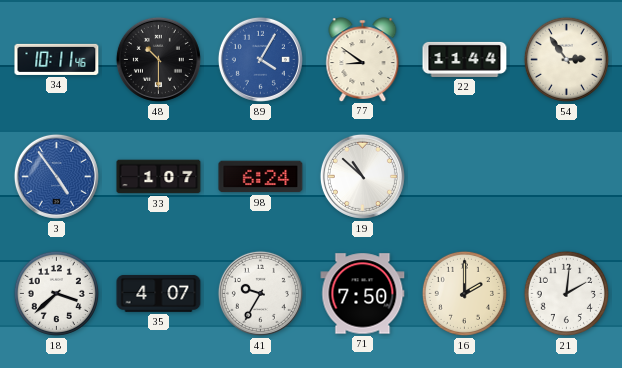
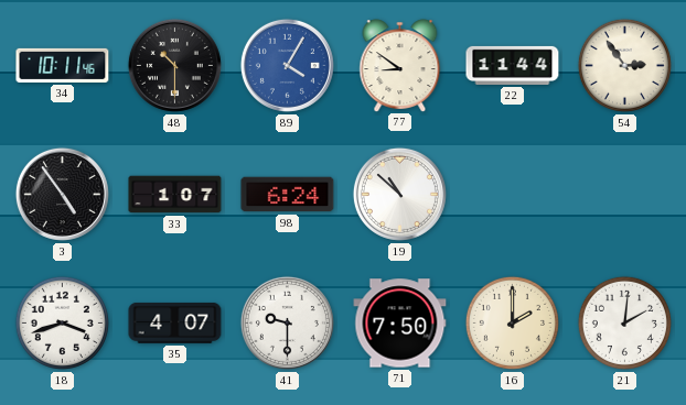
3 dial: blue -> black (62, 194)
18: 3:38 -> 3:42 (62, 322)
41: 9:35 -> 9:30 (287, 322)
